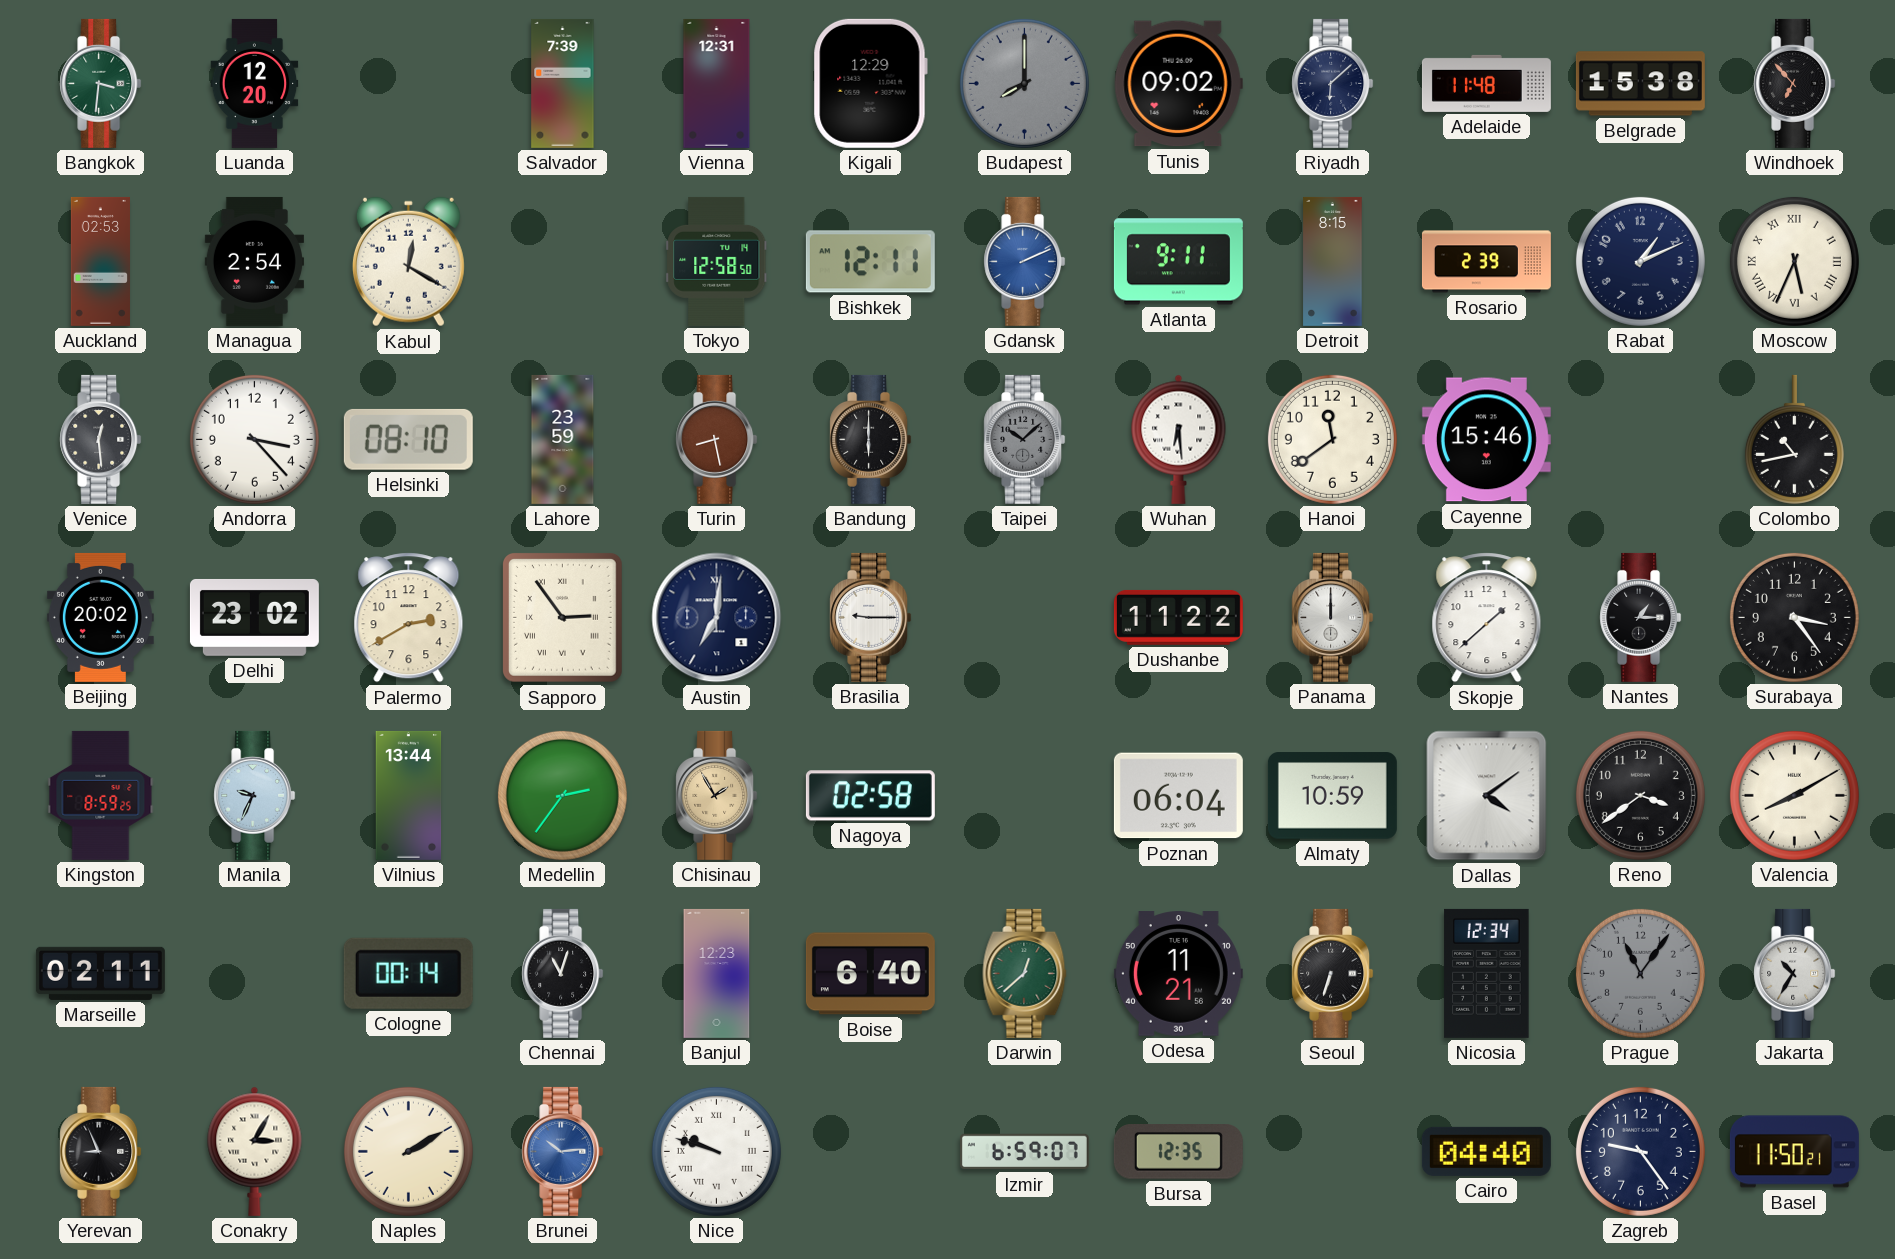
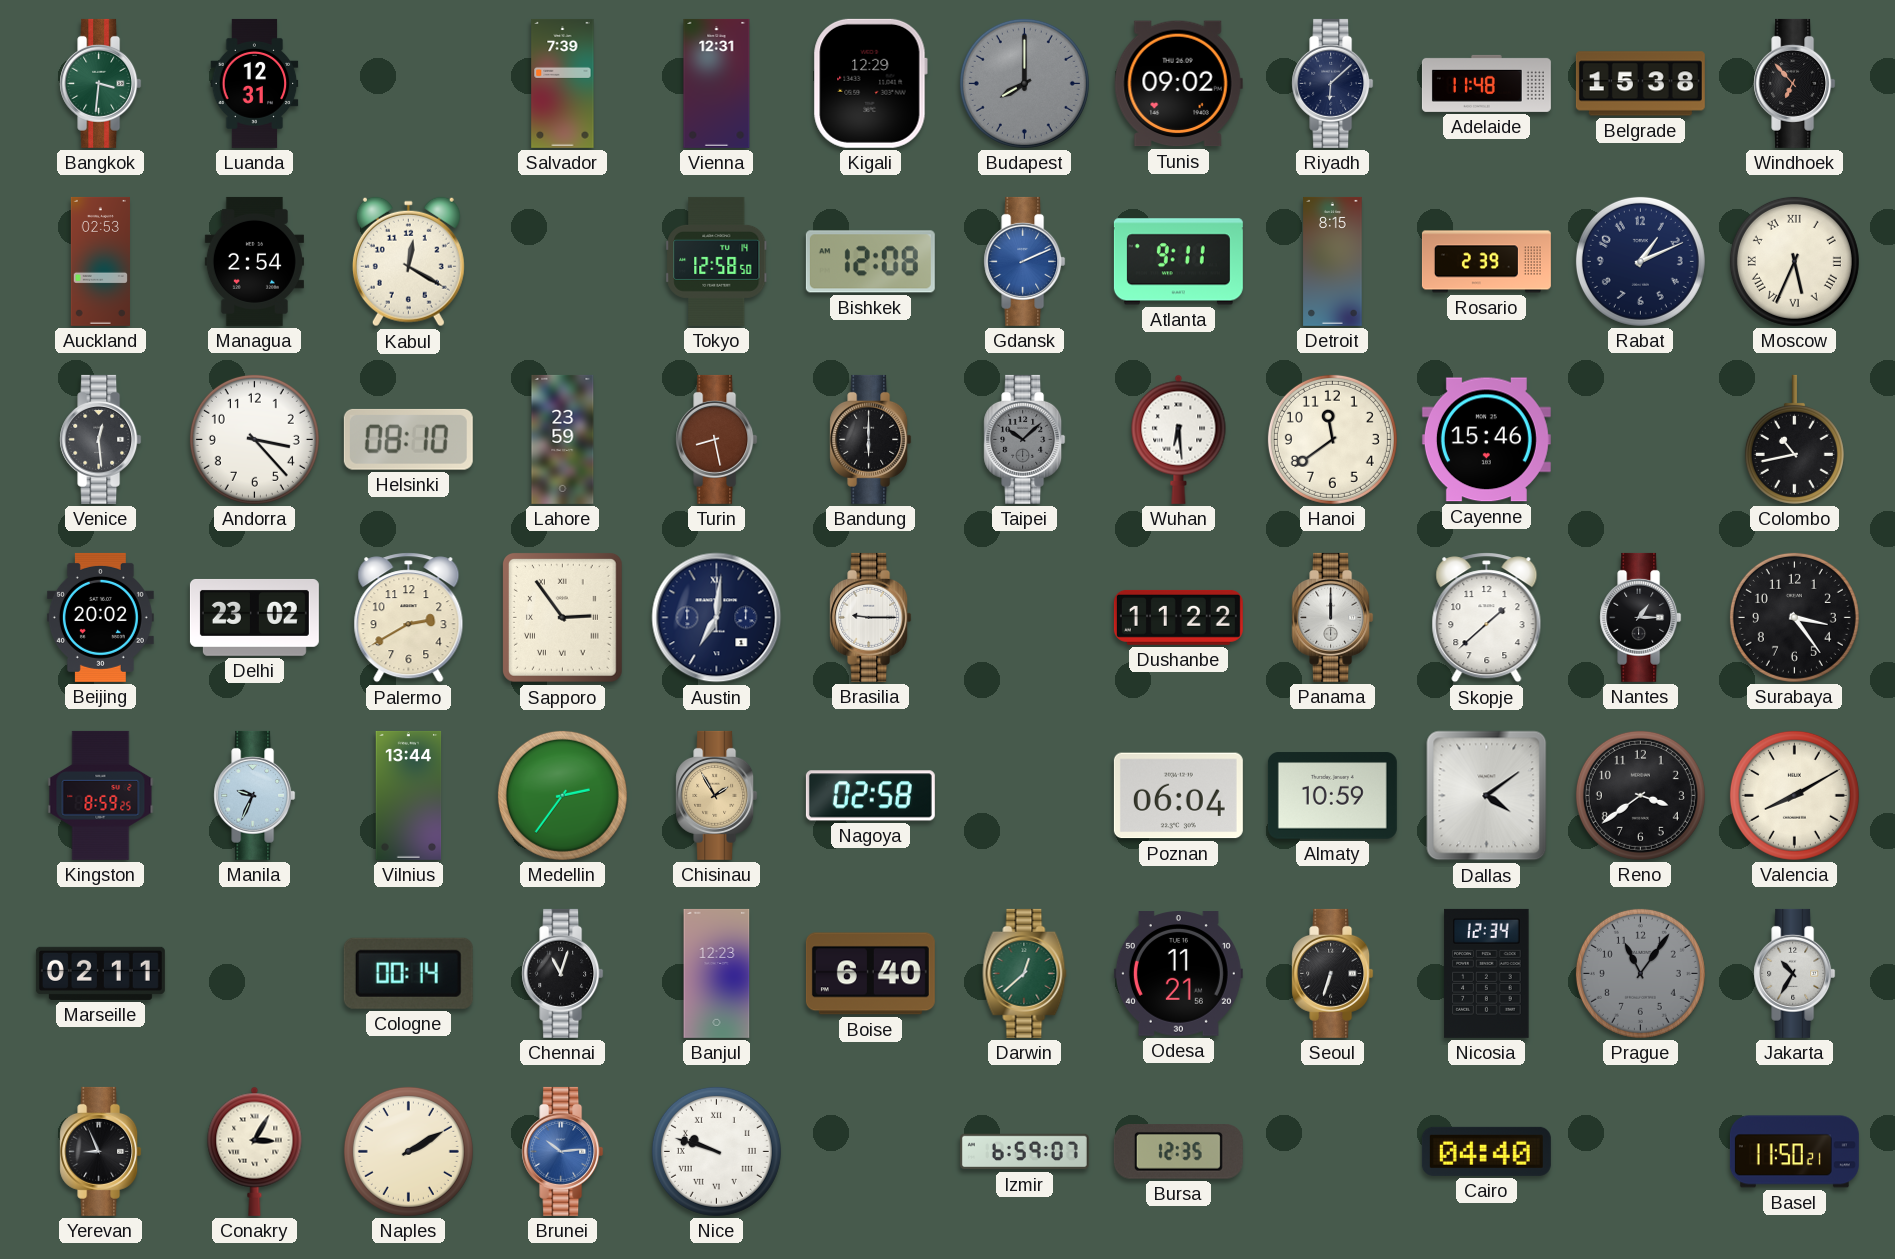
Luanda: 12:20 -> 12:31 (255, 83)
Bishkek: 12:11 -> 12:08 (870, 262)
Zagreb: 9:24 -> none (1640, 1151)
